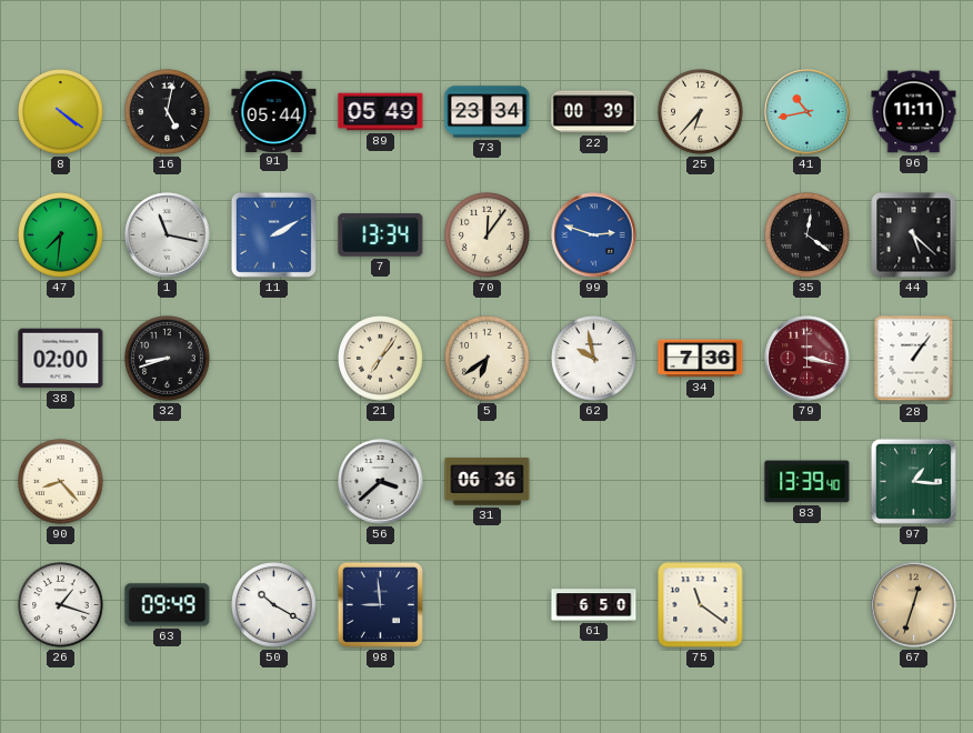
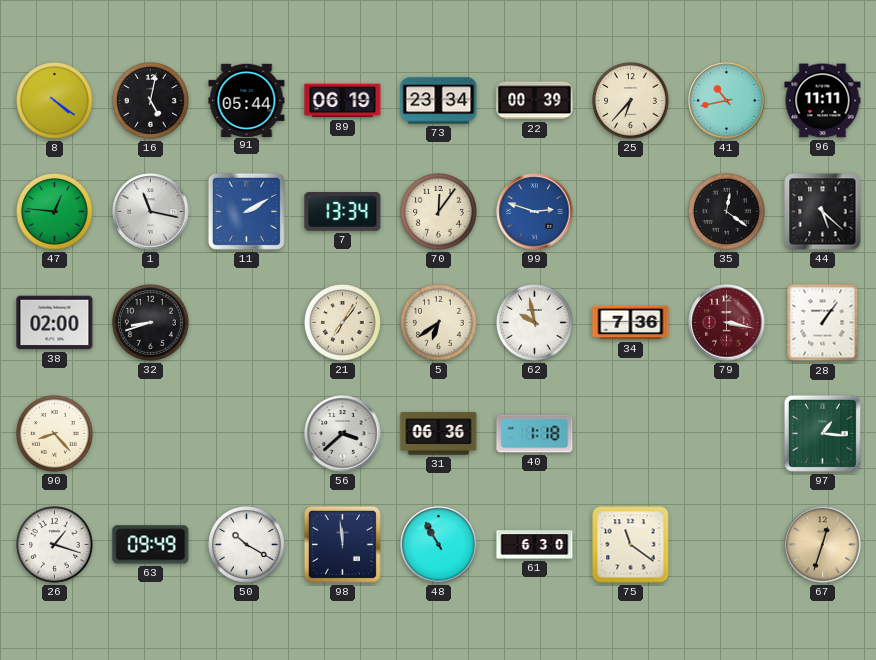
89: 05:49 -> 06:19 (343, 101)
47: 7:31 -> 12:46 (55, 212)
40: none -> 1:18 (535, 434)
83: 13:39 -> none (808, 482)
98: 8:59 -> 11:59 (342, 544)
48: none -> 10:55 (439, 545)
61: 6:50 -> 6:30 (535, 545)
